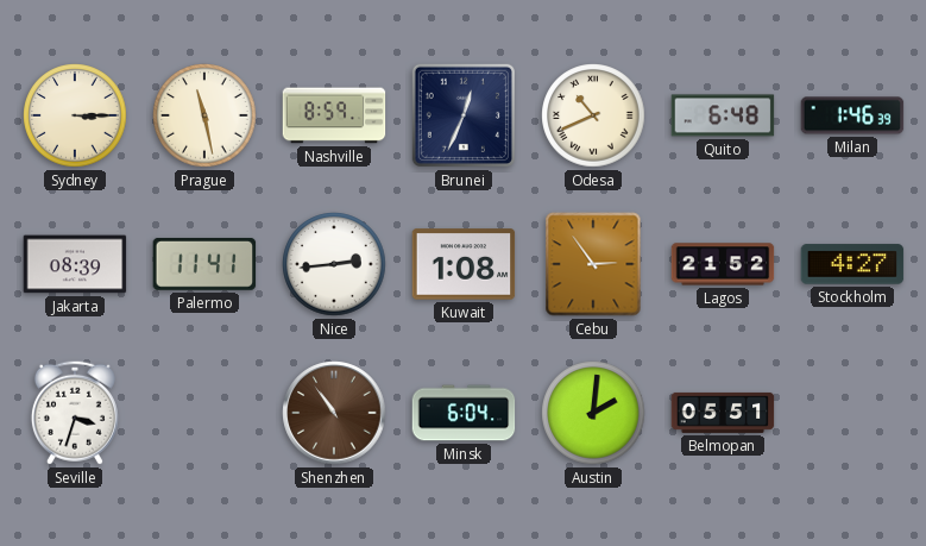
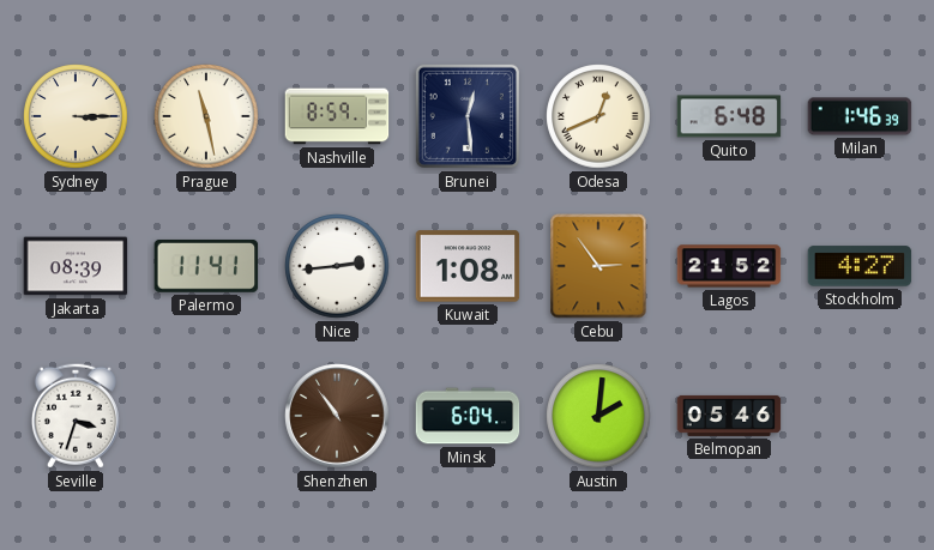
Brunei: 12:34 -> 12:29 (468, 116)
Odesa: 10:41 -> 12:41 (598, 116)
Belmopan: 05:51 -> 05:46 (729, 416)
